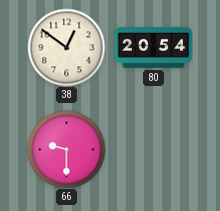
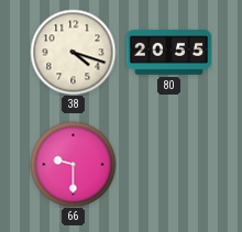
38: 12:51 -> 4:18 (73, 52)
80: 20:54 -> 20:55 (168, 52)
